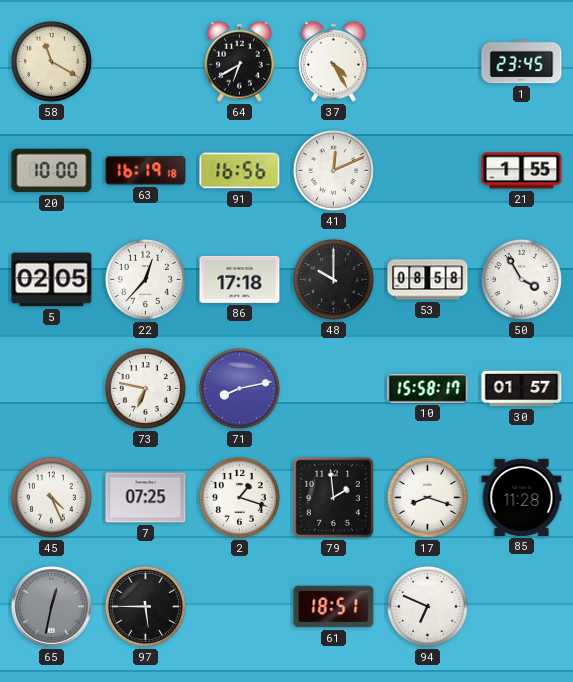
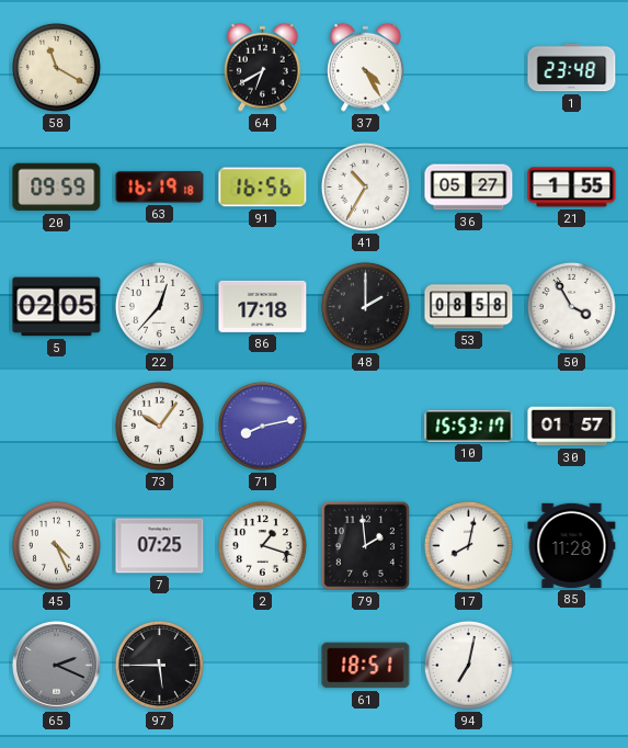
1: 23:45 -> 23:48 (572, 68)
20: 10:00 -> 09:59 (57, 188)
41: 12:11 -> 10:35 (365, 186)
36: none -> 05:27 (469, 188)
48: 10:00 -> 2:00 (365, 306)
73: 6:47 -> 10:06 (159, 426)
10: 15:58 -> 15:53 (469, 427)
17: 8:18 -> 8:02 (468, 545)
65: 12:32 -> 2:19 (57, 666)
94: 6:49 -> 7:02 (468, 665)
